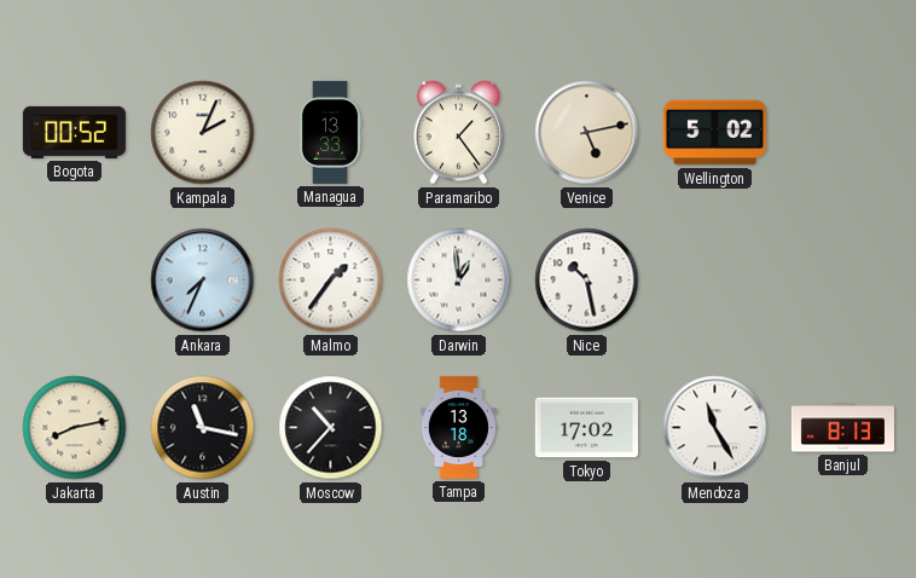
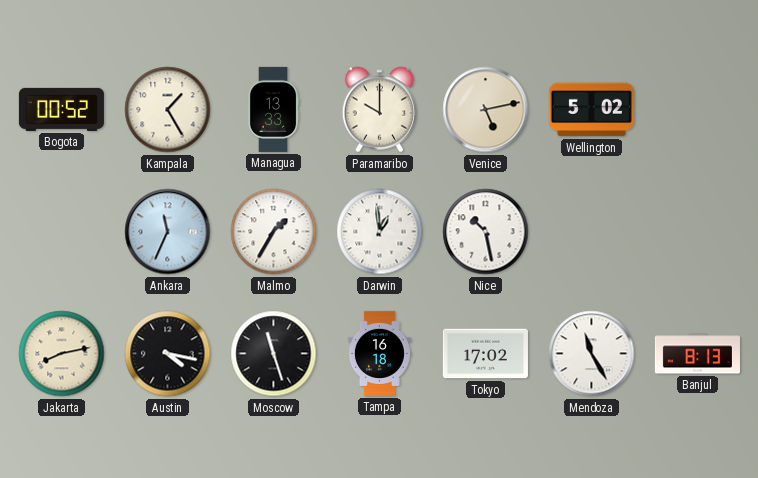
Kampala: 2:04 -> 1:25 (168, 110)
Paramaribo: 1:24 -> 10:00 (380, 110)
Ankara: 7:34 -> 11:34 (168, 232)
Malmo: 1:36 -> 1:35 (274, 232)
Austin: 11:17 -> 4:17 (168, 354)
Moscow: 10:37 -> 11:27 (274, 354)
Tampa: 13:18 -> 16:18 (379, 353)
